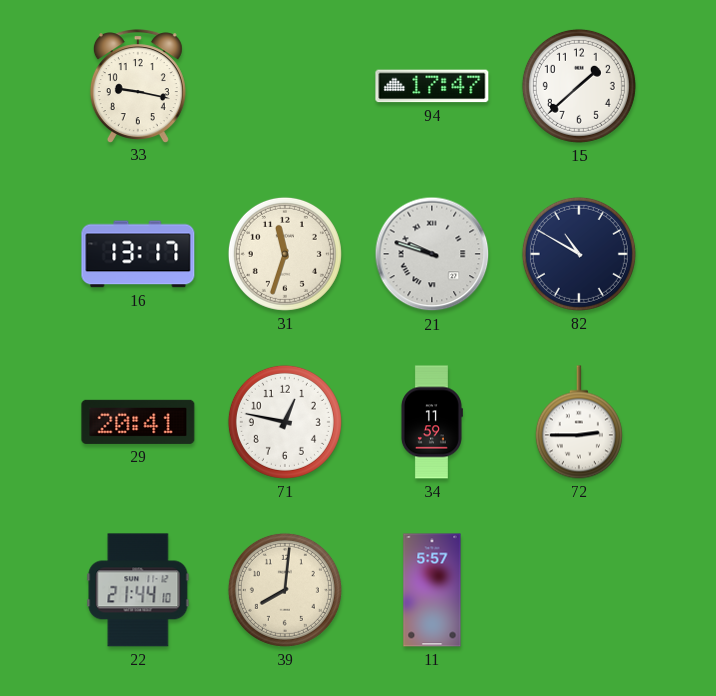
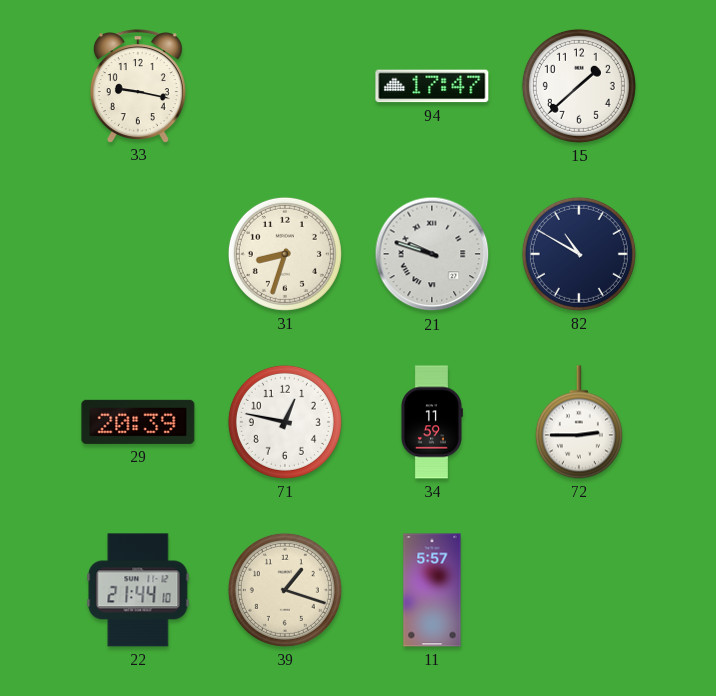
16: 13:17 -> none (138, 254)
31: 11:33 -> 8:33 (285, 254)
29: 20:41 -> 20:39 (138, 422)
39: 8:01 -> 1:18 (285, 590)
